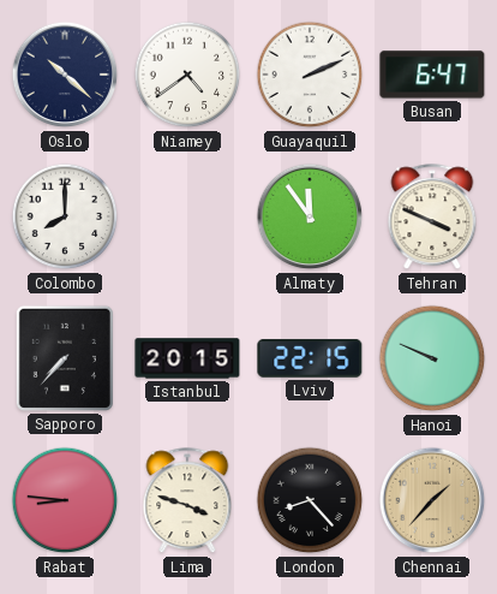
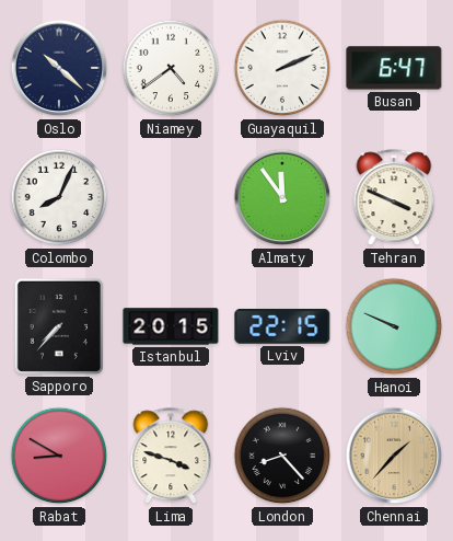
Colombo: 8:00 -> 8:04 (59, 197)
Rabat: 8:46 -> 8:50 (59, 456)
